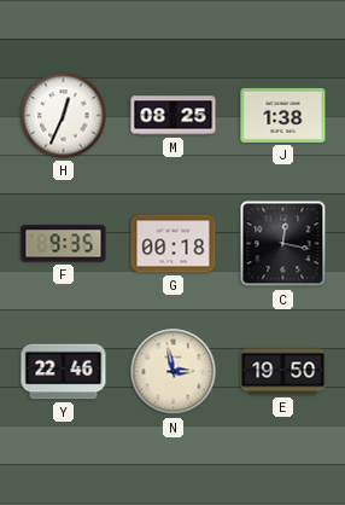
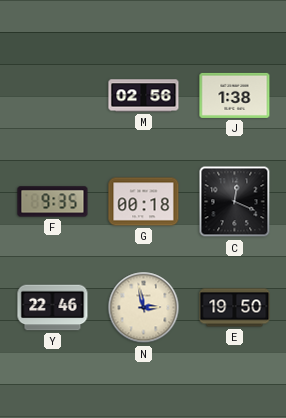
H: 12:34 -> none (64, 116)
M: 08:25 -> 02:56 (144, 96)
C: 12:17 -> 12:19 (235, 202)
